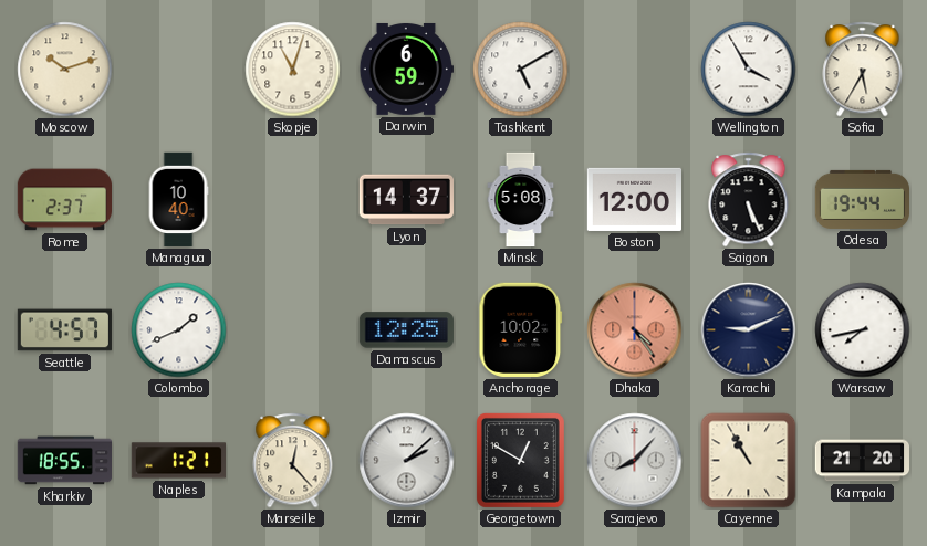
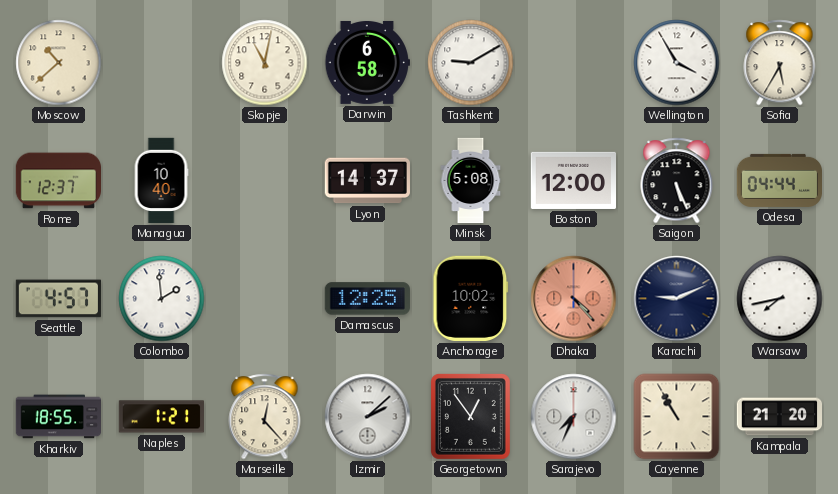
Moscow: 10:12 -> 10:38 (59, 63)
Skopje: 11:03 -> 11:02 (265, 63)
Darwin: 6:59 -> 6:58 (367, 62)
Tashkent: 5:10 -> 9:10 (471, 63)
Rome: 2:37 -> 12:37 (58, 181)
Odesa: 19:44 -> 04:44 (779, 180)
Colombo: 1:41 -> 1:59 (162, 299)
Dhaka: 4:24 -> 4:23 (574, 299)
Georgetown: 12:50 -> 12:54 (470, 416)
Sarajevo: 8:07 -> 7:34 (574, 417)
